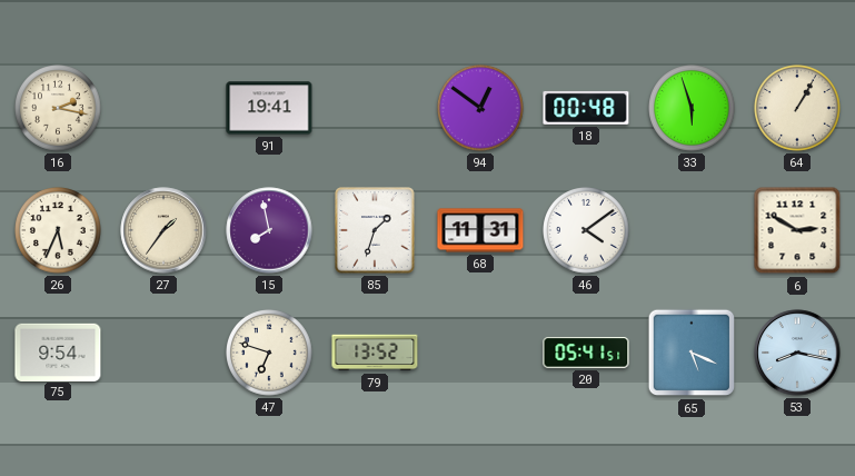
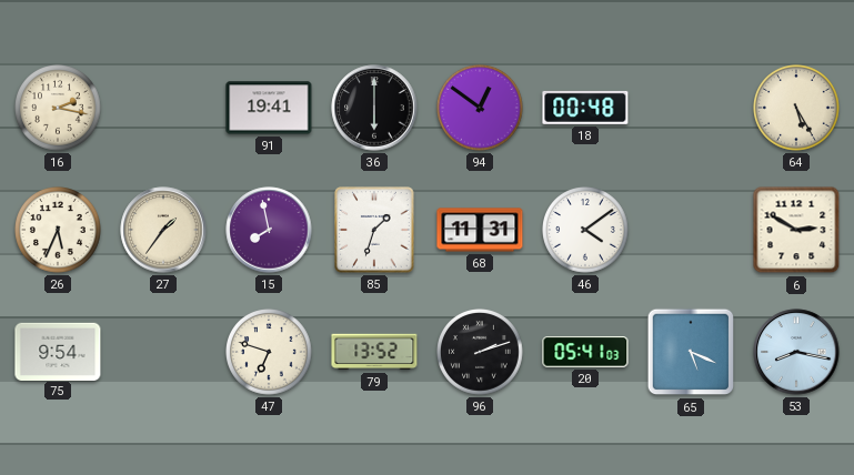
36: none -> 6:00 (374, 108)
33: 5:57 -> none (693, 109)
64: 1:05 -> 5:25 (797, 109)
96: none -> 2:12 (481, 353)
20: 05:41:51 -> 05:41:03 (585, 352)
